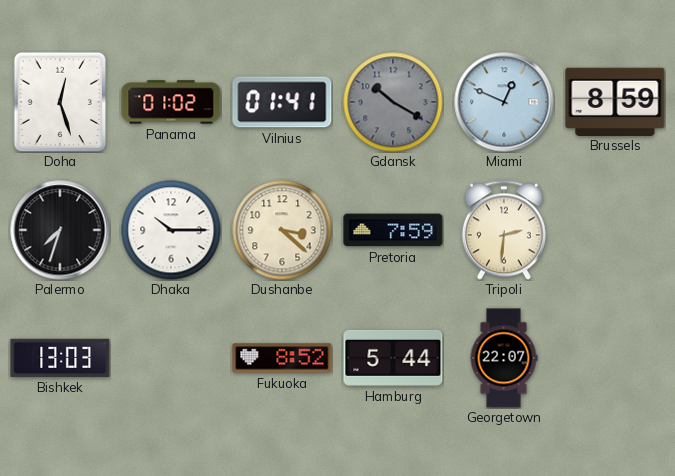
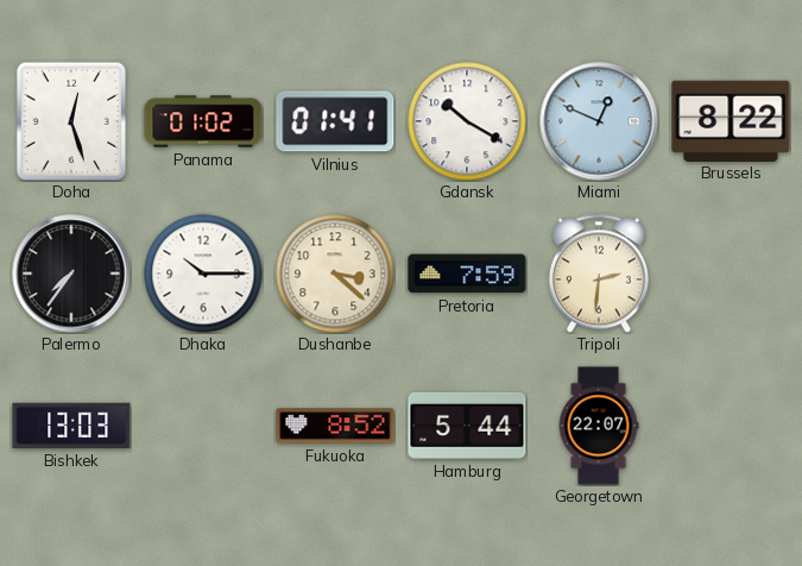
Gdansk dial: grey -> white (467, 121)
Brussels: 8:59 -> 8:22 (731, 120)
Palermo: 7:33 -> 7:36 (71, 273)
